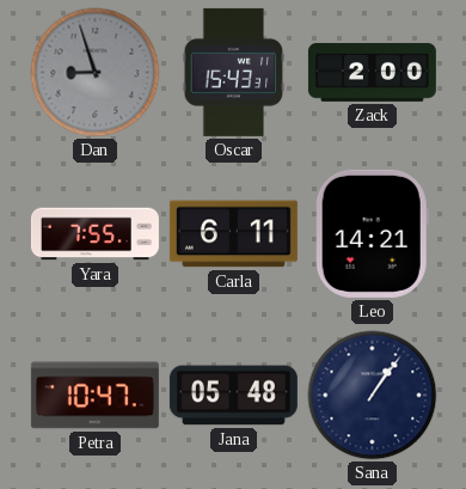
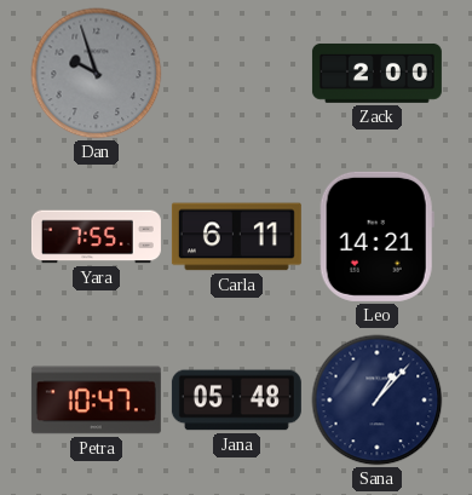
Dan: 8:57 -> 9:57 (97, 74)
Oscar: 15:43 -> none (234, 72)
Sana: 1:06 -> 1:07 (378, 401)
